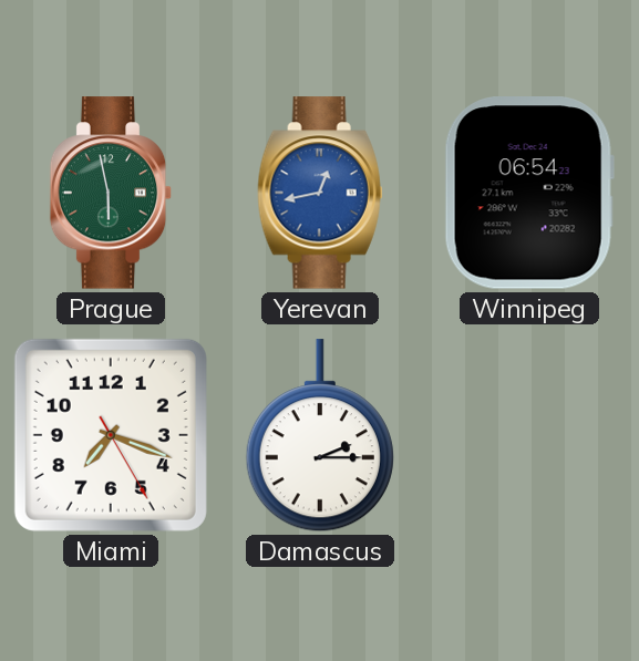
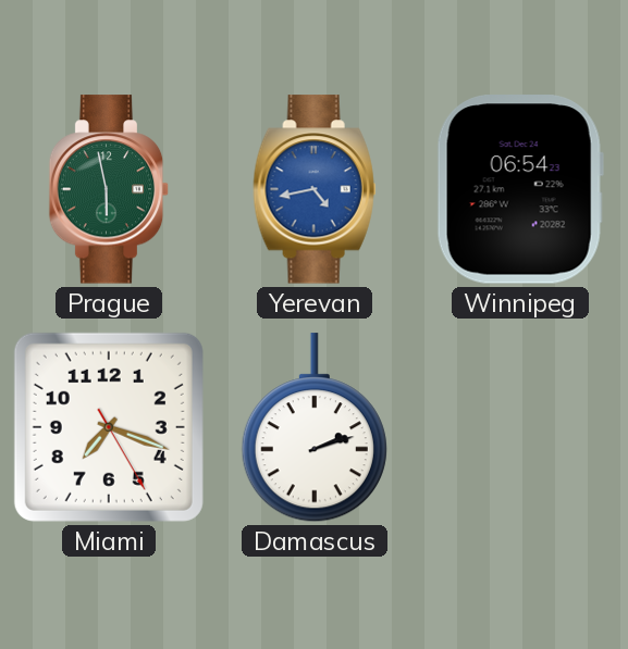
Yerevan: 12:43 -> 4:43 (315, 189)
Damascus: 2:15 -> 2:12 (315, 428)
